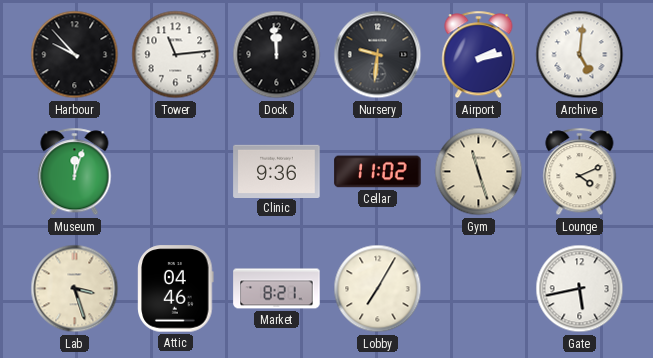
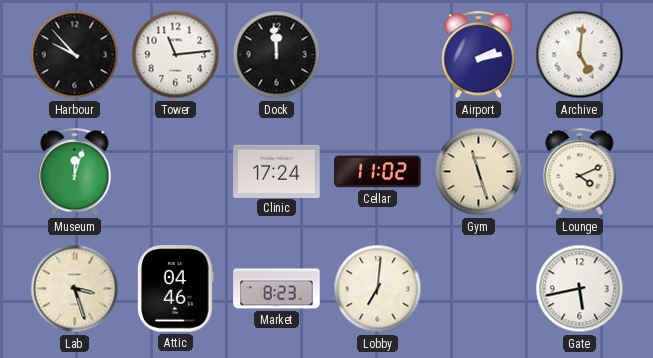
Nursery: 9:31 -> none (378, 55)
Clinic: 9:36 -> 17:24 (277, 171)
Market: 8:21 -> 8:23 (277, 289)
Lobby: 7:05 -> 7:01 (378, 289)
